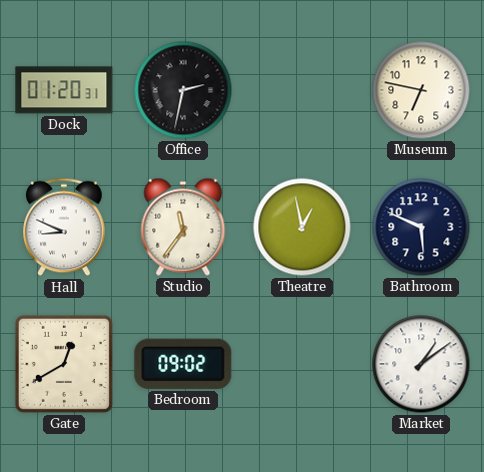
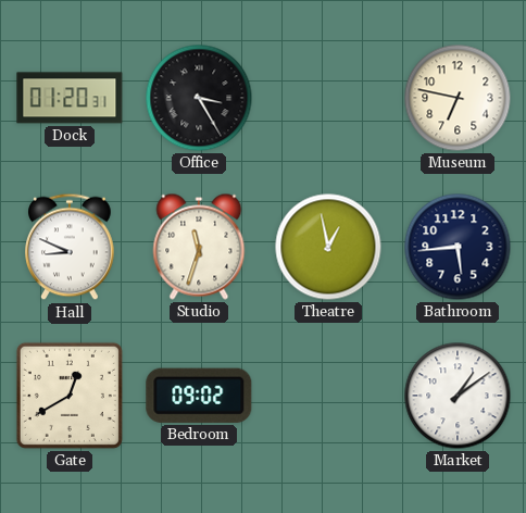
Office: 2:32 -> 3:25 (199, 98)
Studio: 11:36 -> 11:33 (199, 247)
Bathroom: 5:49 -> 5:44 (458, 247)
